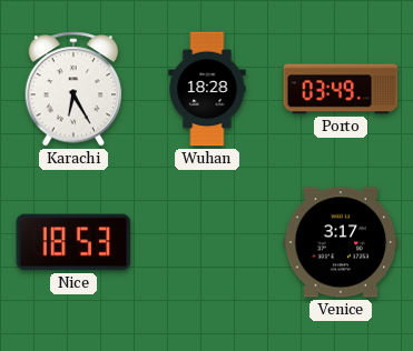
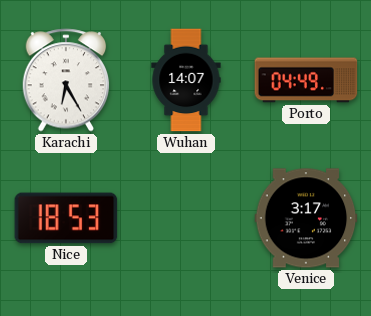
Wuhan: 18:28 -> 14:07 (186, 80)
Porto: 03:49 -> 04:49 (306, 80)
